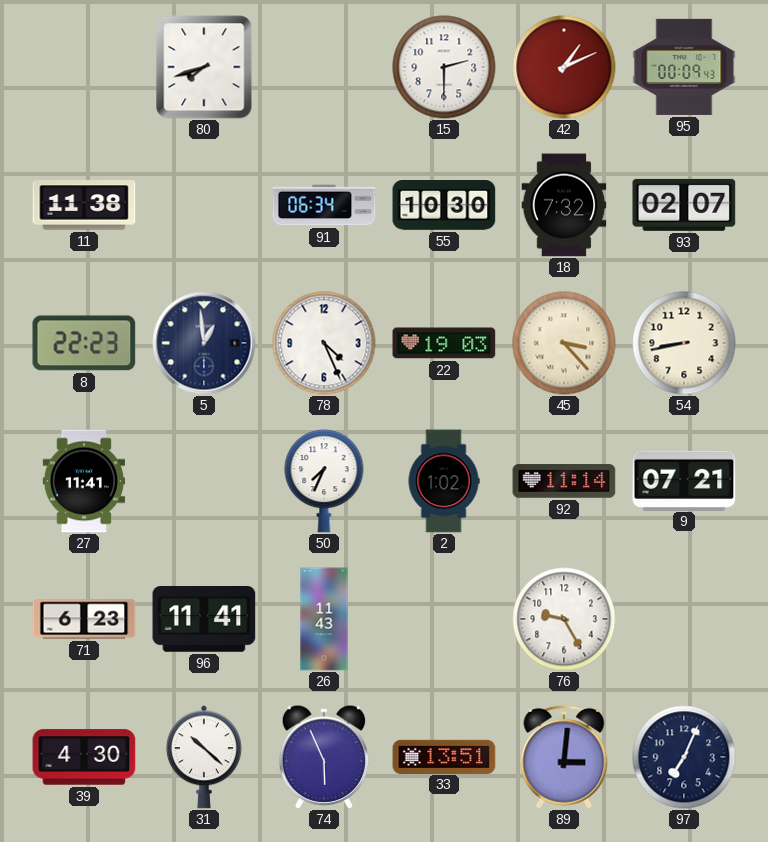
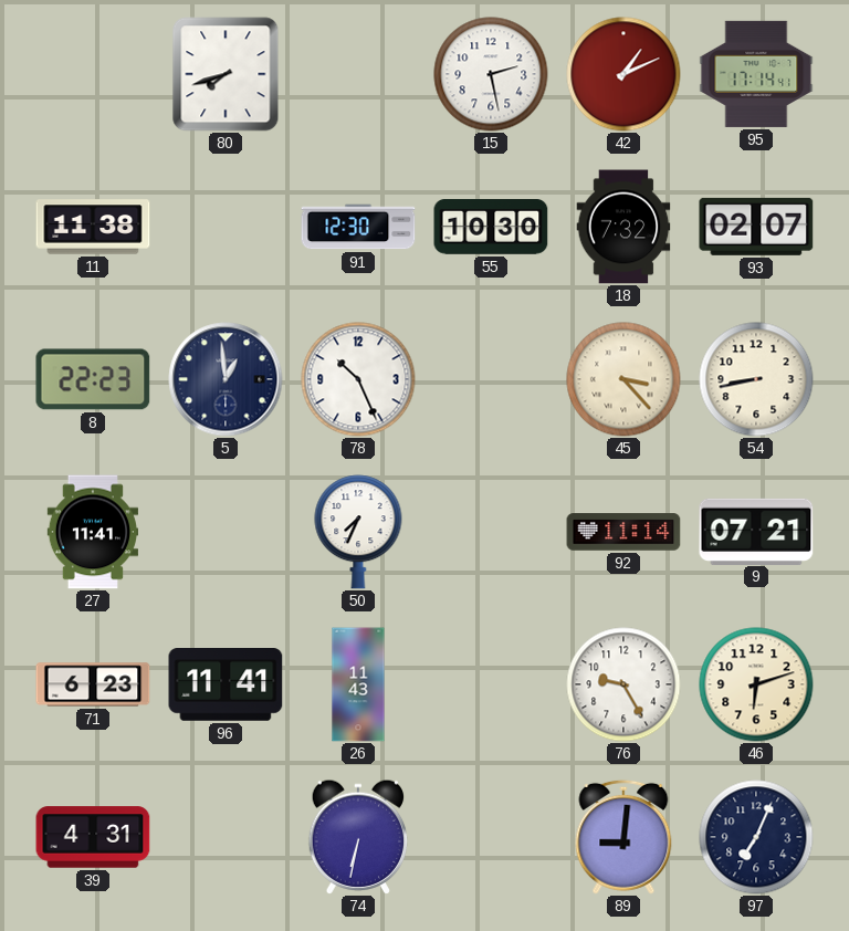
15: 2:30 -> 2:28 (491, 74)
95: 00:09 -> 17:14 (756, 74)
91: 06:34 -> 12:30 (358, 227)
78: 4:26 -> 10:26 (358, 379)
22: 19:03 -> none (444, 343)
2: 1:02 -> none (444, 481)
46: none -> 6:12 (756, 684)
39: 4:30 -> 4:31 (93, 837)
31: 10:22 -> none (204, 757)
74: 5:56 -> 6:32 (358, 836)
33: 13:51 -> none (444, 756)
89: 3:01 -> 9:01 (623, 837)
